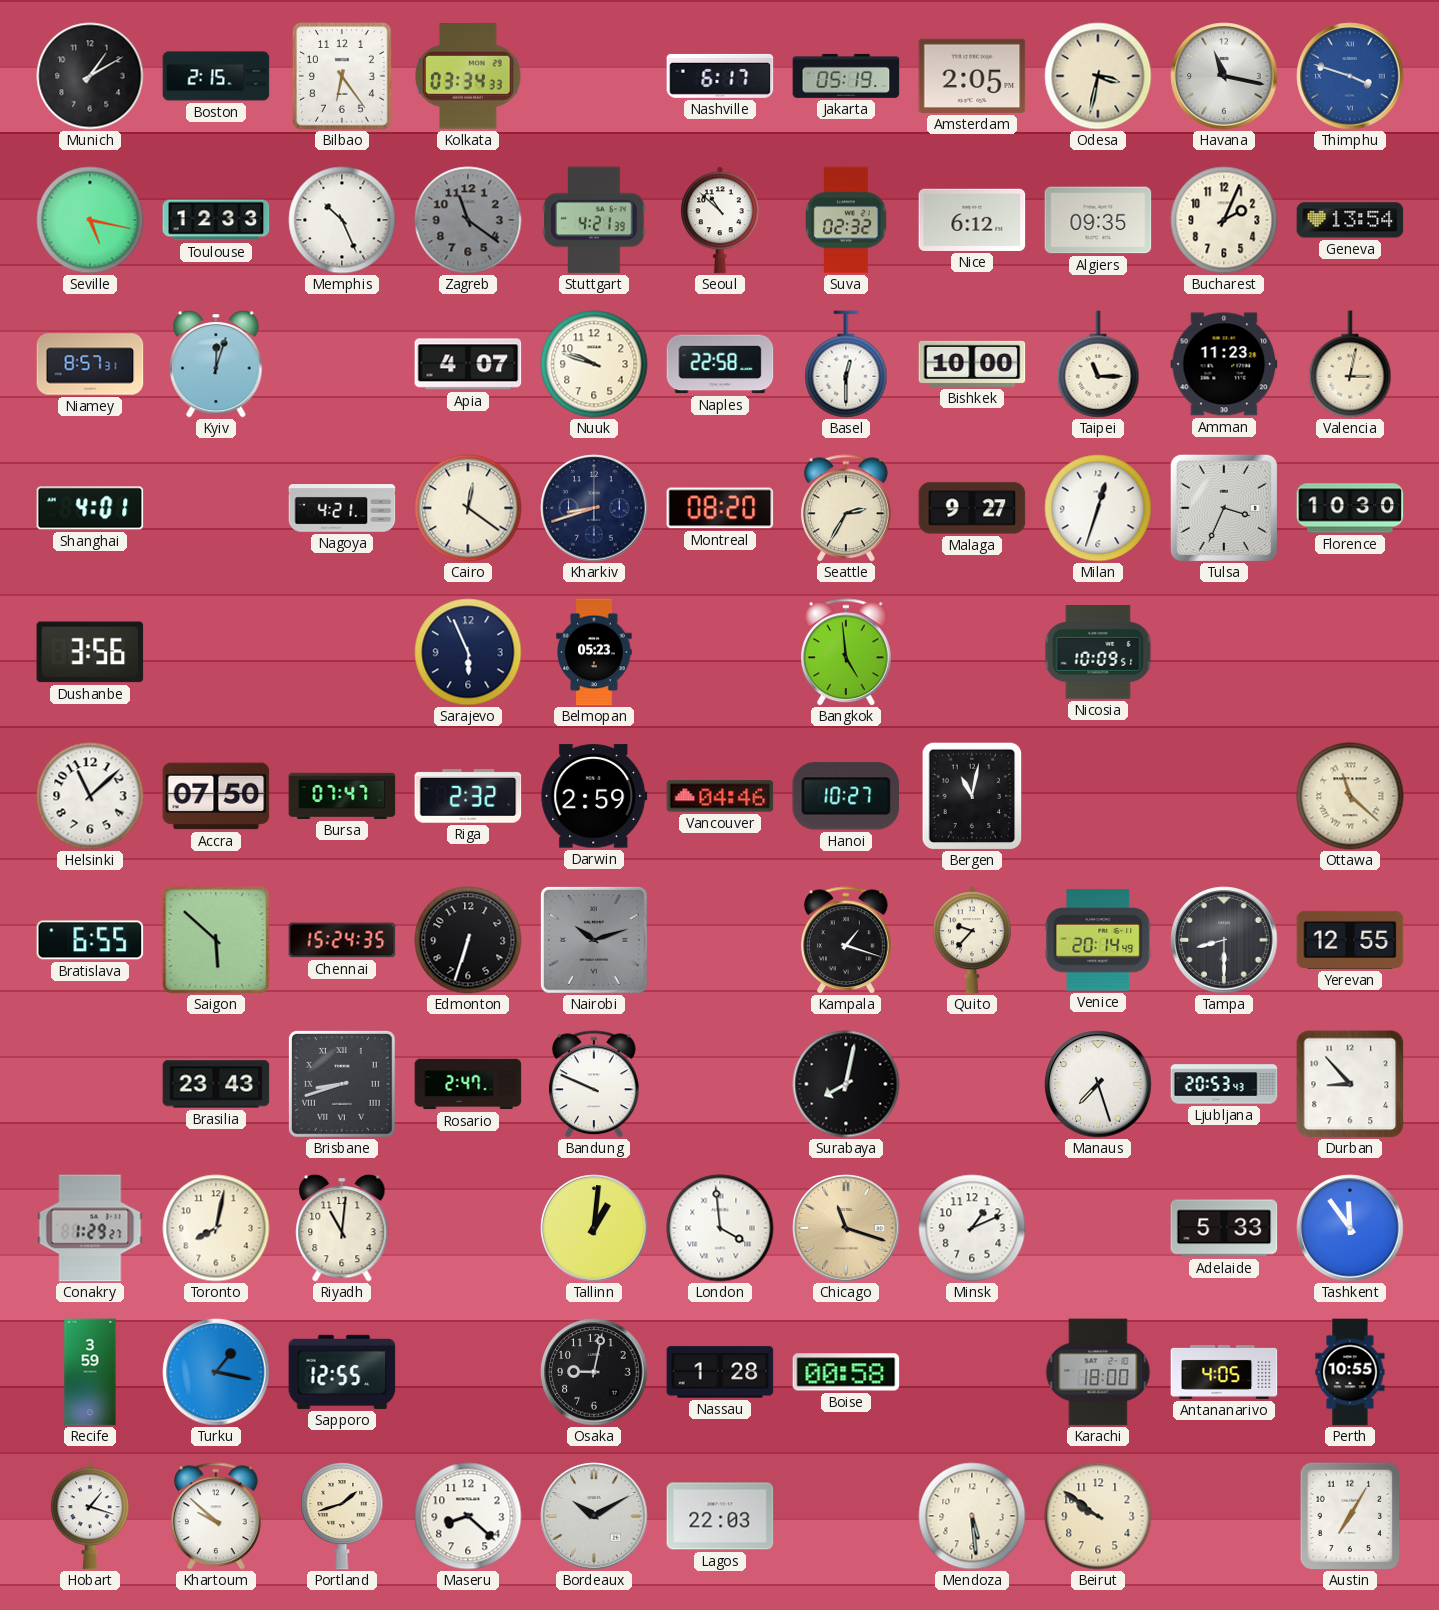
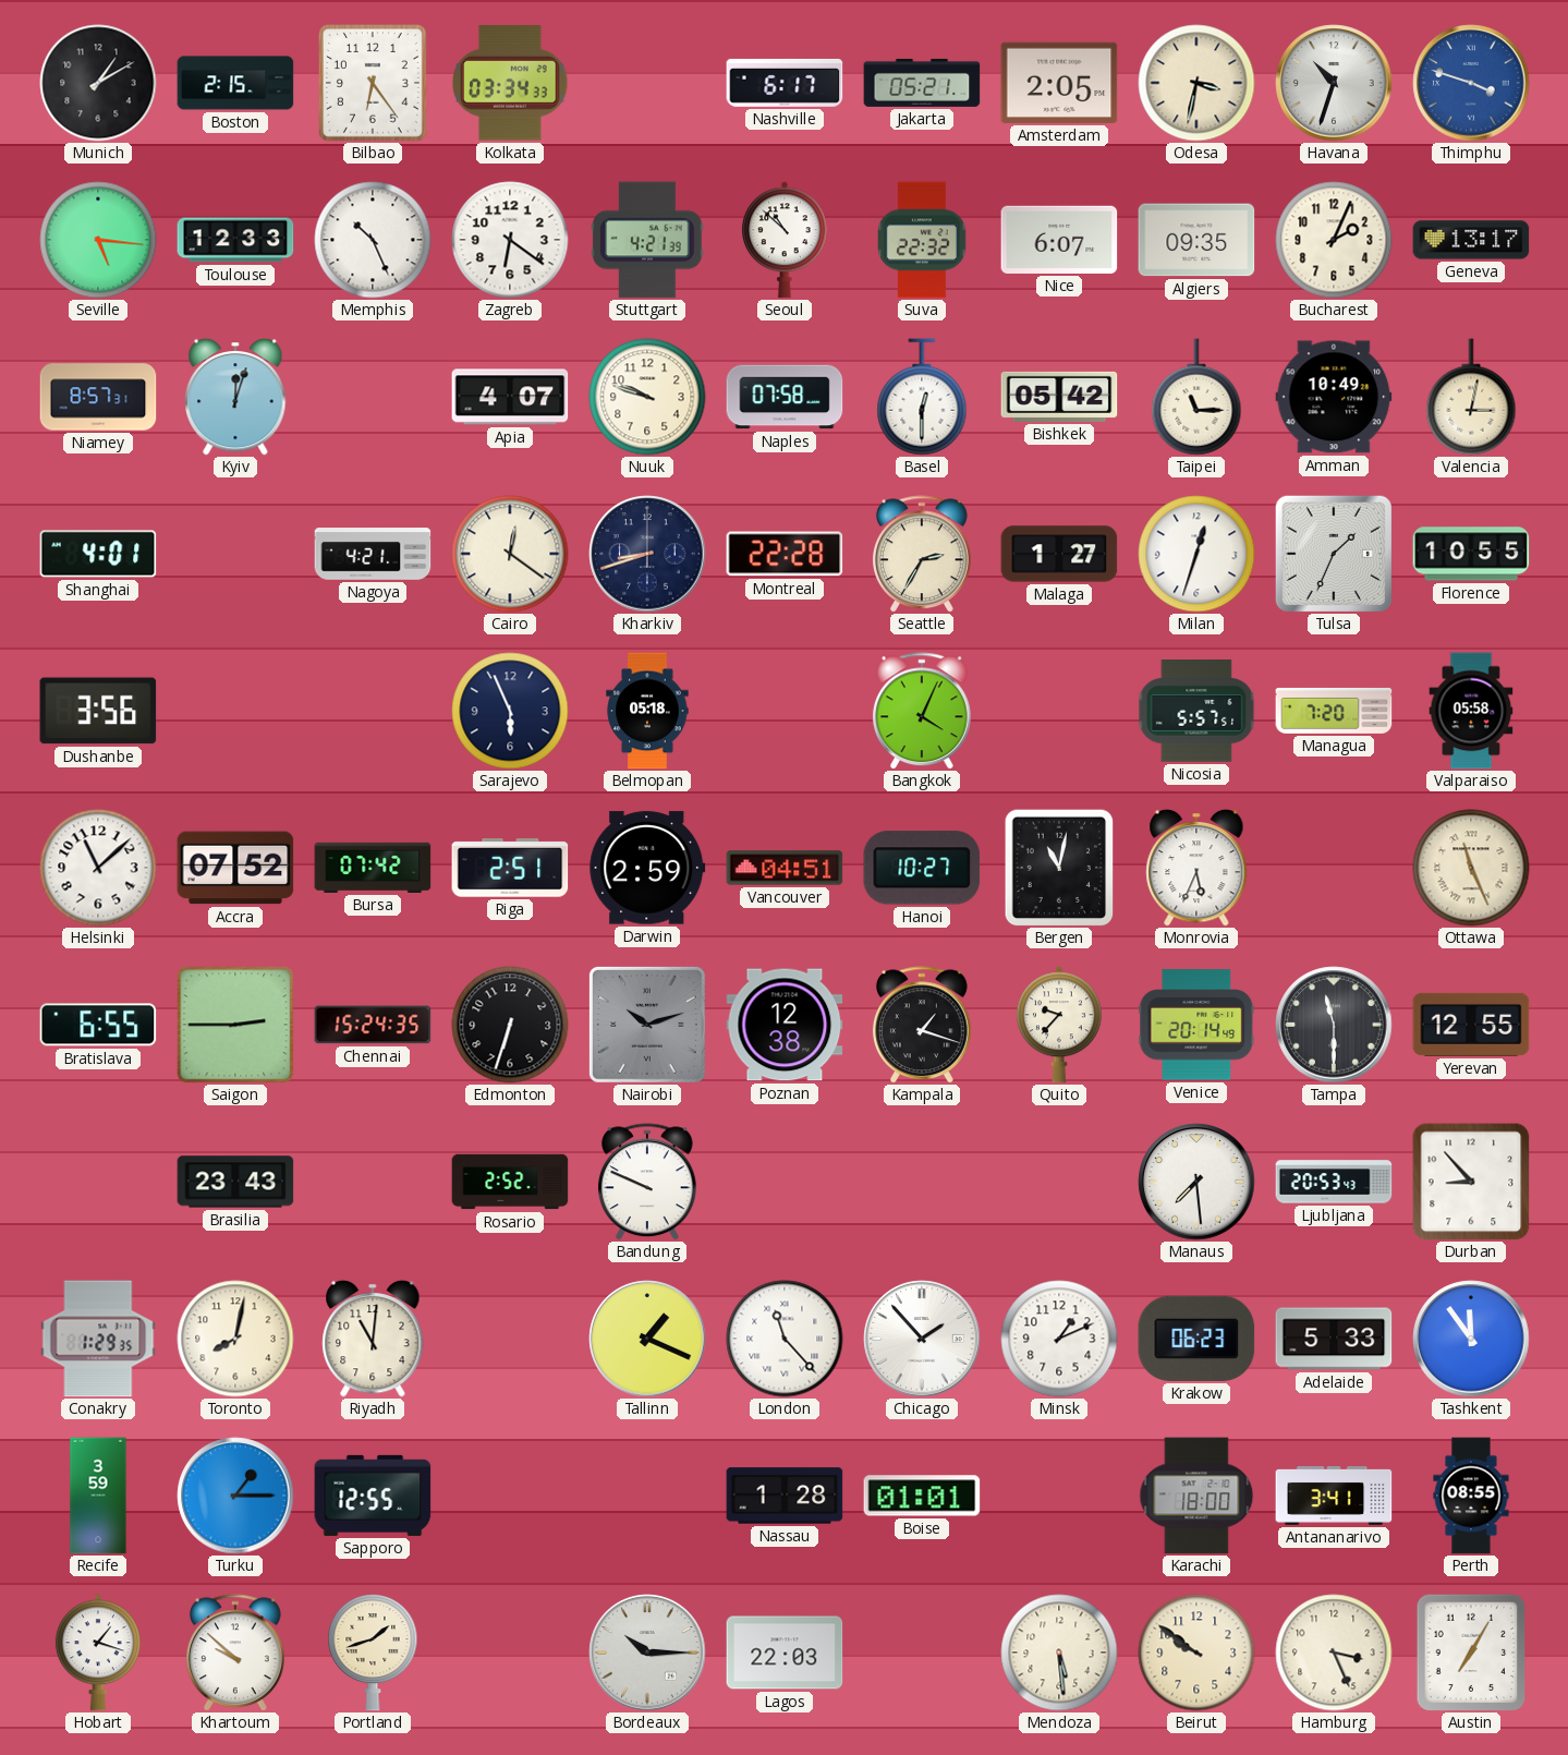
Jakarta: 05:19 -> 05:21 (922, 83)
Havana: 11:17 -> 10:33 (1334, 83)
Seville: 5:17 -> 5:16 (98, 240)
Zagreb: 11:21 -> 6:21 (510, 240)
Zagreb dial: grey -> white (510, 240)
Suva: 02:32 -> 22:32 (922, 240)
Nice: 6:12 -> 6:07 (1059, 240)
Geneva: 13:54 -> 13:17 (1471, 240)
Naples: 22:58 -> 07:58 (785, 397)
Bishkek: 10:00 -> 05:42 (1059, 397)
Amman: 11:23 -> 10:49 (1334, 397)
Montreal: 08:20 -> 22:28 (785, 554)
Malaga: 9:27 -> 1:27 (1059, 554)
Tulsa: 3:34 -> 1:34 (1334, 554)
Florence: 10:30 -> 10:55 (1471, 554)
Belmopan: 05:23 -> 05:18 (647, 711)
Bangkok: 4:59 -> 4:04 (922, 711)
Nicosia: 10:09 -> 5:57 (1196, 711)
Managua: none -> 7:20 (1334, 711)
Valparaiso: none -> 05:58 (1471, 711)
Accra: 07:50 -> 07:52 (235, 868)
Bursa: 07:47 -> 07:42 (373, 868)
Riga: 2:32 -> 2:51 (510, 868)
Vancouver: 04:46 -> 04:51 (785, 868)
Monrovia: none -> 5:34 (1196, 868)
Ottawa: 11:22 -> 11:26 (1471, 868)
Saigon: 5:52 -> 2:45 (235, 1025)
Poznan: none -> 12:38 (785, 1025)
Tampa: 8:30 -> 11:30 (1334, 1025)
Brisbane: 8:42 -> none (342, 1084)
Rosario: 2:47 -> 2:52 (510, 1182)
Surabaya: 8:02 -> none (846, 1084)
Manaus: 7:27 -> 7:29 (1196, 1182)
Conakry: 1:29:27 -> 1:29:35 (98, 1339)
Tallinn: 1:01 -> 1:19 (647, 1339)
London: 3:59 -> 11:23 (785, 1339)
Chicago: 11:18 -> 1:53 (922, 1339)
Chicago dial: champagne -> white (922, 1339)
Krakow: none -> 06:23 (1196, 1339)
Turku: 1:17 -> 1:15 (235, 1496)
Osaka: 9:02 -> none (594, 1372)
Boise: 00:58 -> 01:01 (922, 1496)
Antananarivo: 4:05 -> 3:41 (1334, 1497)
Perth: 10:55 -> 08:55 (1471, 1496)
Maseru: 8:22 -> none (468, 1516)
Bordeaux: 10:10 -> 10:15 (647, 1653)
Hamburg: none -> 3:26 (1334, 1653)
